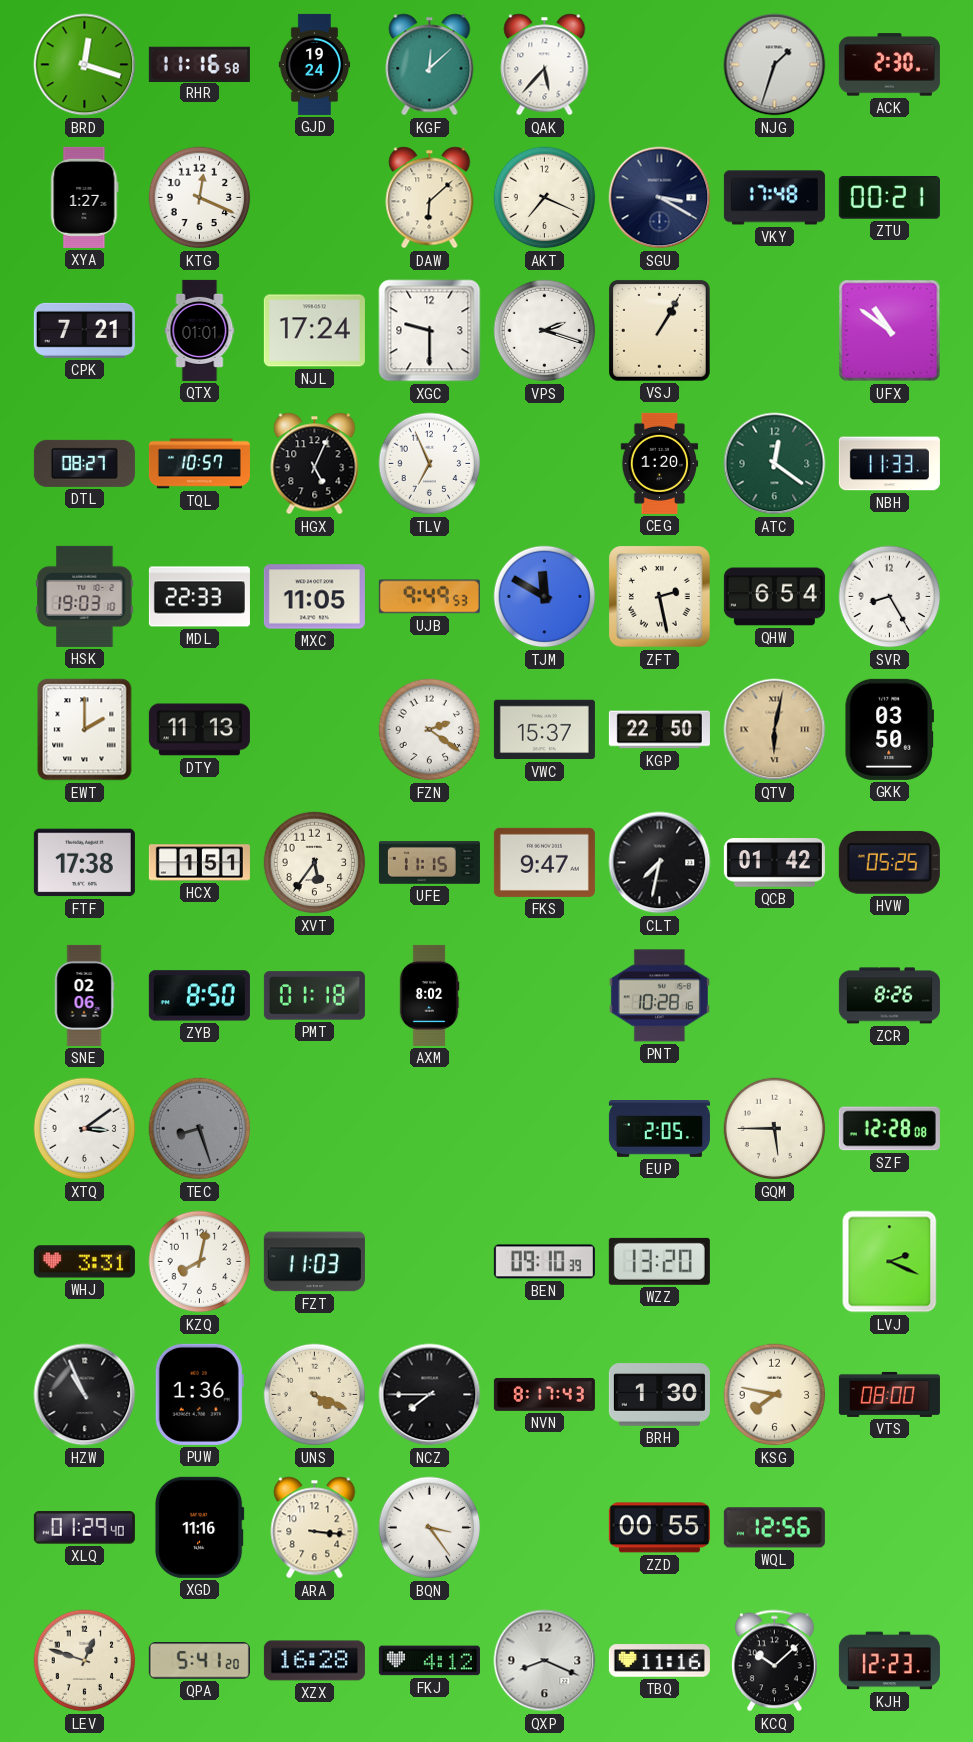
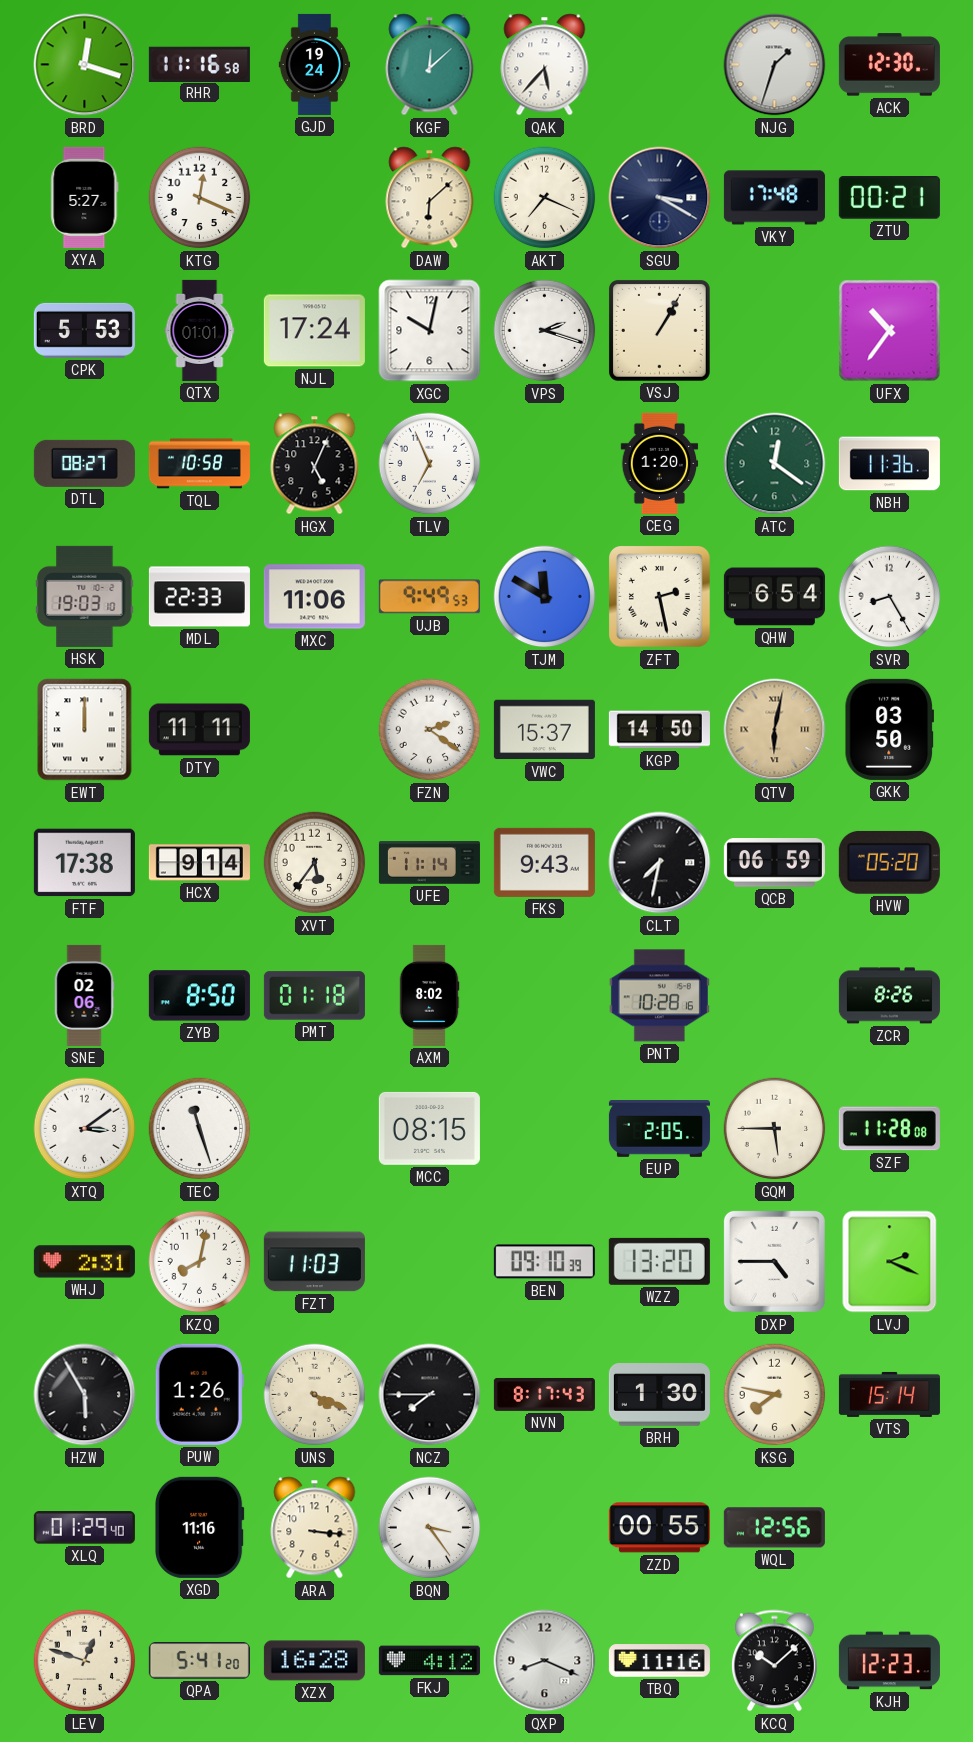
ACK: 2:30 -> 12:30 (889, 65)
XYA: 1:27 -> 5:27 (85, 197)
CPK: 7:21 -> 5:53 (84, 330)
XGC: 9:30 -> 10:02 (430, 331)
UFX: 10:51 -> 10:36 (890, 331)
TQL: 10:57 -> 10:58 (199, 464)
NBH: 11:33 -> 11:36 (889, 464)
MXC: 11:05 -> 11:06 (314, 597)
EWT: 2:00 -> 12:00 (85, 730)
DTY: 11:13 -> 11:11 (199, 730)
KGP: 22:50 -> 14:50 (659, 730)
HCX: 1:51 -> 9:14 (199, 863)
UFE: 11:15 -> 11:14 (429, 863)
FKS: 9:47 -> 9:43 (544, 862)
QCB: 01:42 -> 06:59 (774, 863)
HVW: 05:25 -> 05:20 (889, 862)
TEC: 8:27 -> 11:27 (200, 1129)
TEC dial: grey -> white (200, 1129)
MCC: none -> 08:15 (429, 1128)
SZF: 12:28 -> 11:28 (889, 1129)
WHJ: 3:31 -> 2:31 (84, 1262)
DXP: none -> 4:45 (774, 1261)
HZW: 10:56 -> 5:55 (85, 1395)
PUW: 1:36 -> 1:26 (199, 1394)
VTS: 08:00 -> 15:14 (889, 1394)
